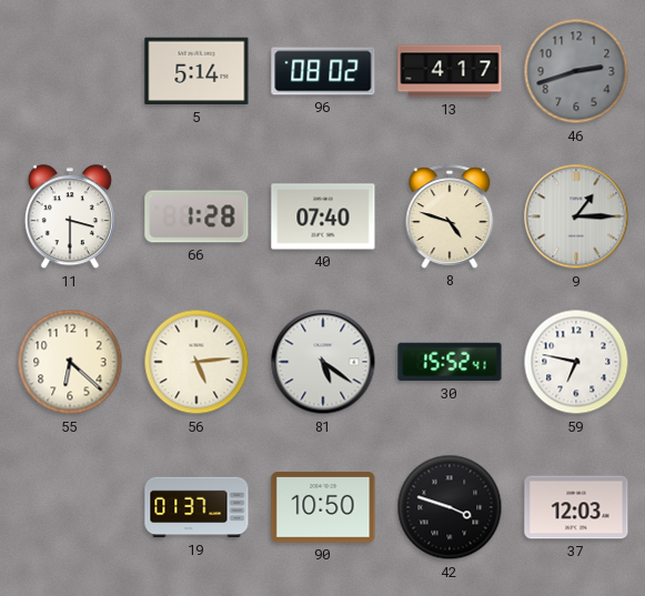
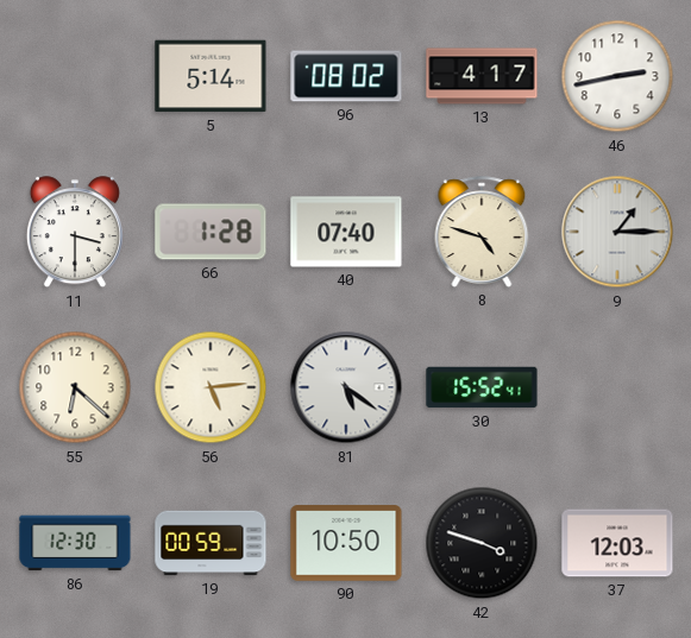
46: 2:42 -> 2:43 (617, 76)
46 dial: grey -> white (617, 76)
59: 6:47 -> none (576, 362)
86: none -> 12:30 (75, 543)
19: 01:37 -> 00:59 (211, 543)
